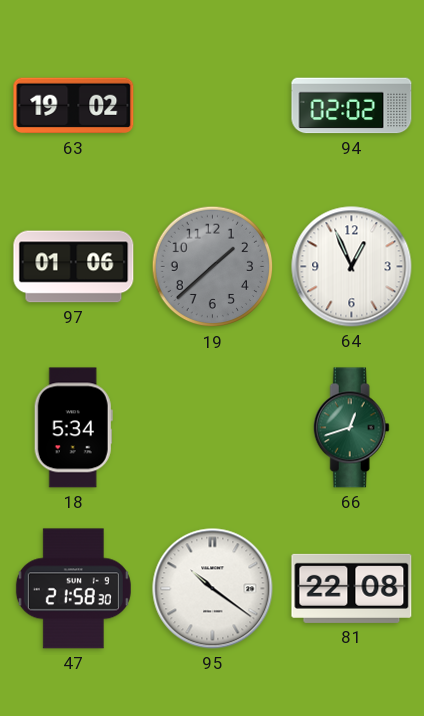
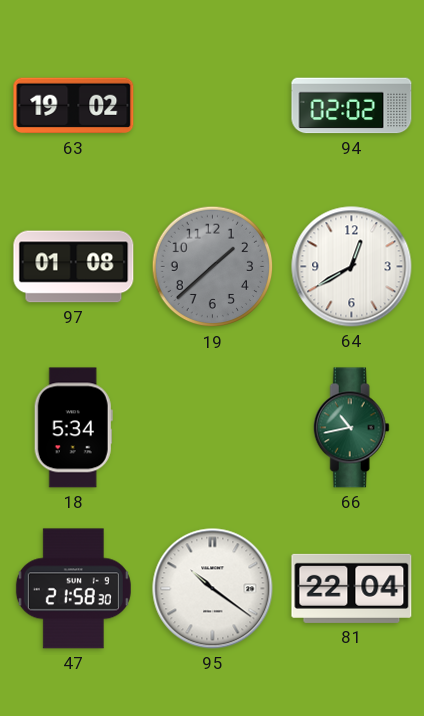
97: 01:06 -> 01:08 (74, 267)
64: 12:56 -> 12:40 (352, 267)
66: 12:42 -> 10:43 (351, 428)
81: 22:08 -> 22:04 (352, 588)
